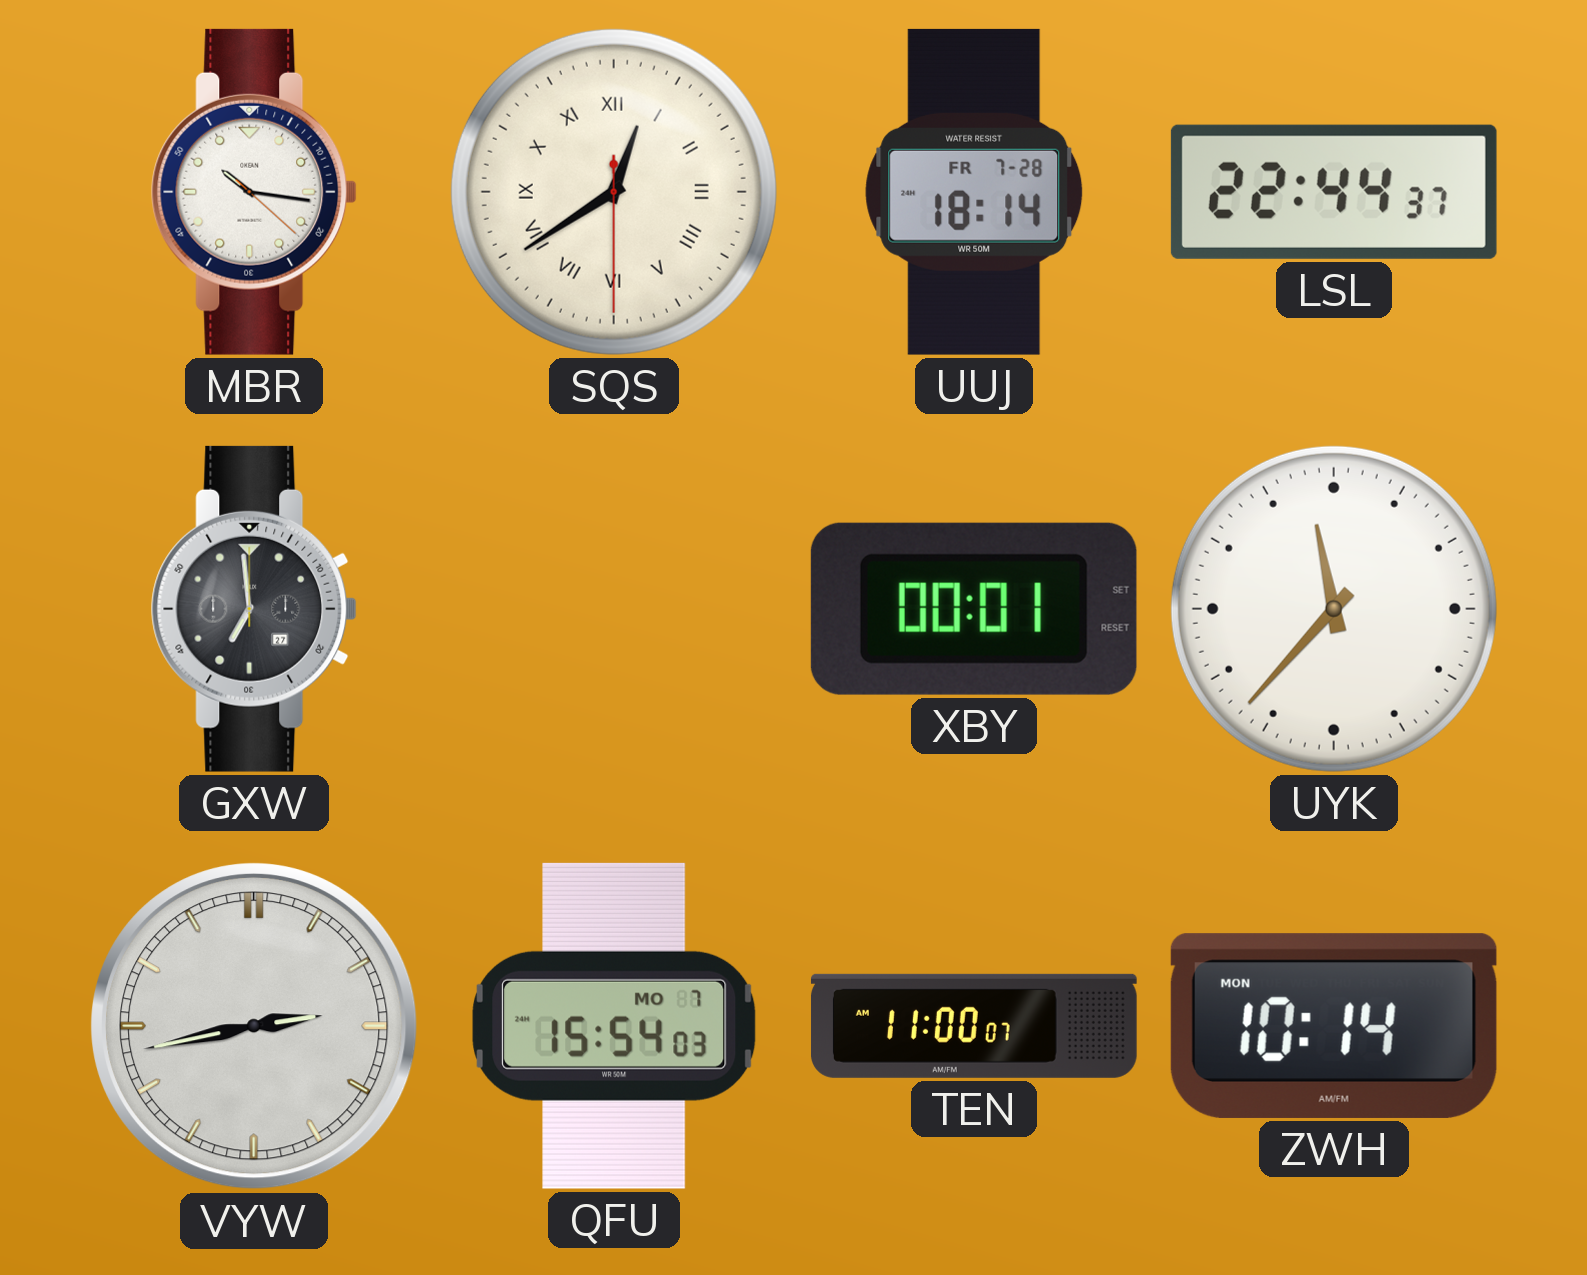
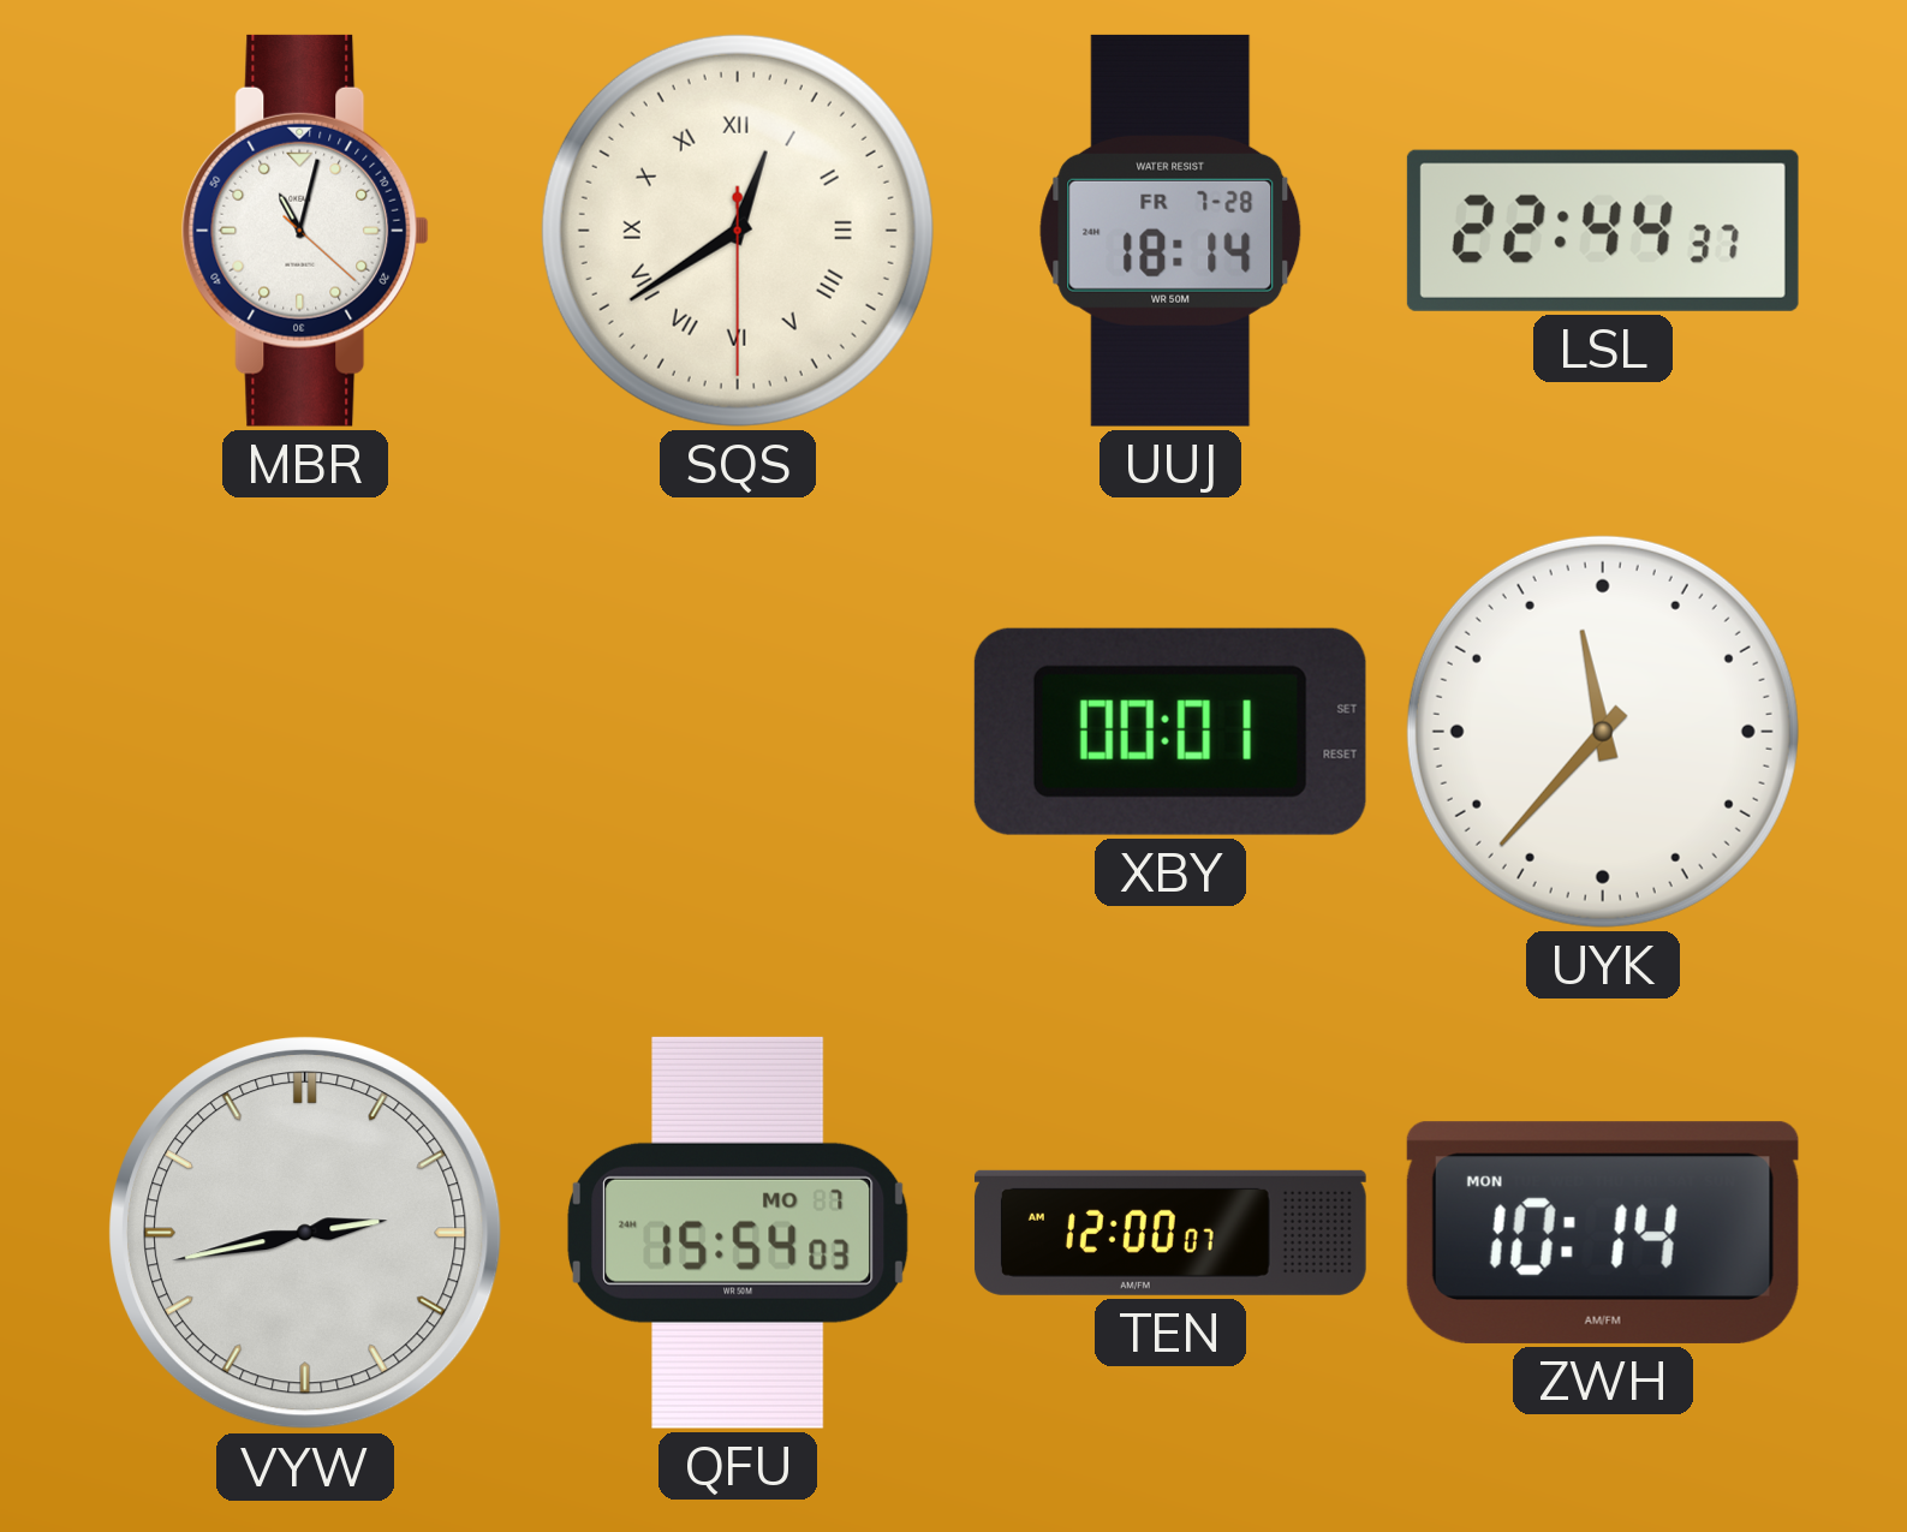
MBR: 10:16 -> 11:02 (305, 231)
GXW: 6:59 -> none (254, 609)
TEN: 11:00 -> 12:00 (1170, 1233)
